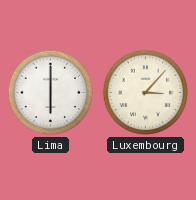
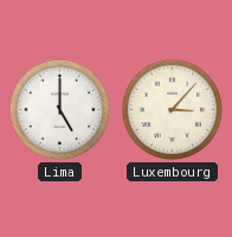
Lima: 6:00 -> 5:00 (60, 110)
